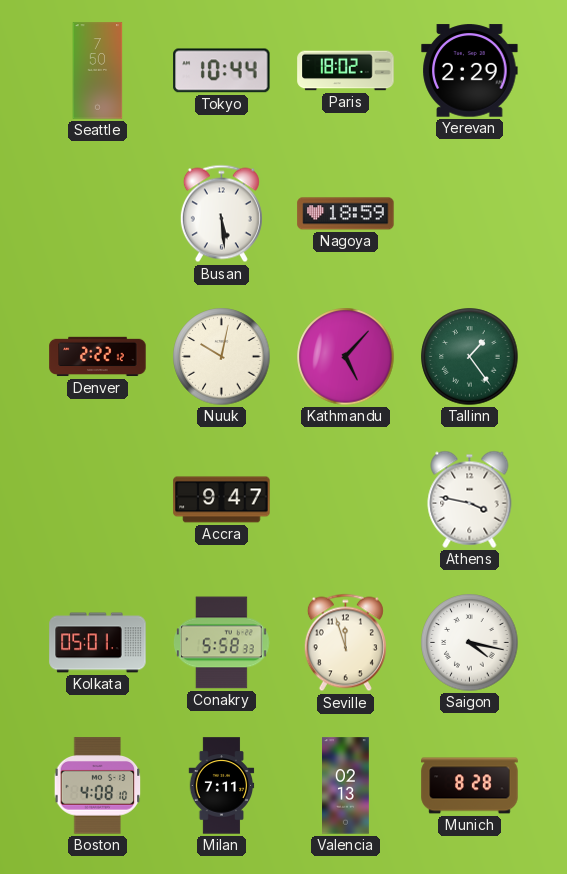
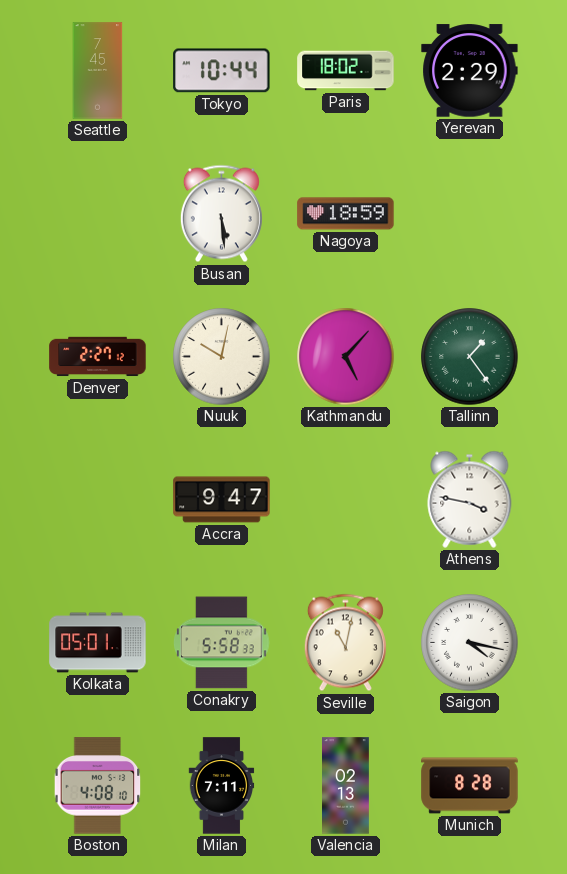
Seattle: 7:50 -> 7:45 (98, 71)
Denver: 2:22 -> 2:27 (98, 357)
Seville: 11:57 -> 11:02 (345, 643)
